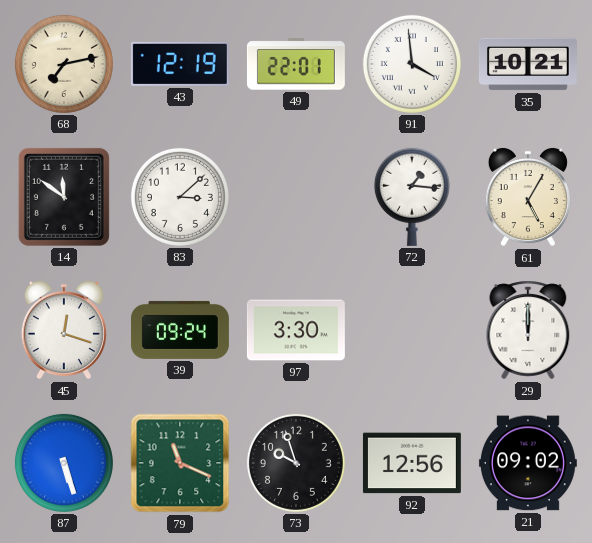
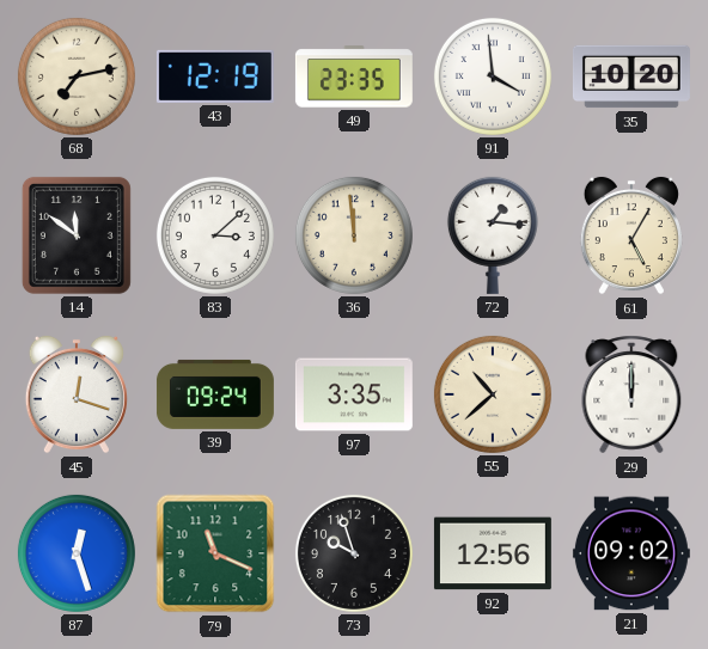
49: 22:01 -> 23:35 (354, 76)
35: 10:21 -> 10:20 (631, 76)
36: none -> 11:59 (354, 235)
97: 3:30 -> 3:35 (354, 394)
55: none -> 10:38 (493, 394)
87: 5:27 -> 12:27 (77, 553)
